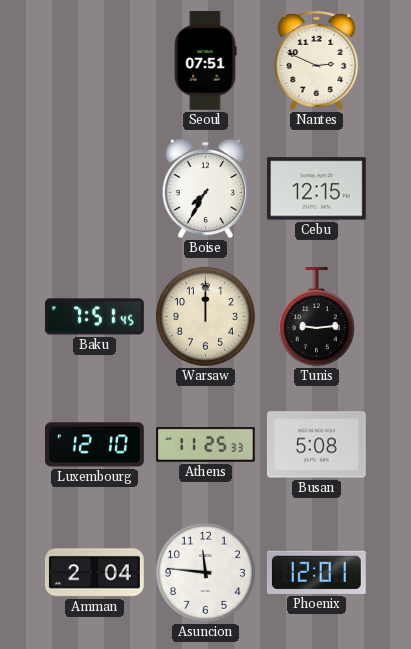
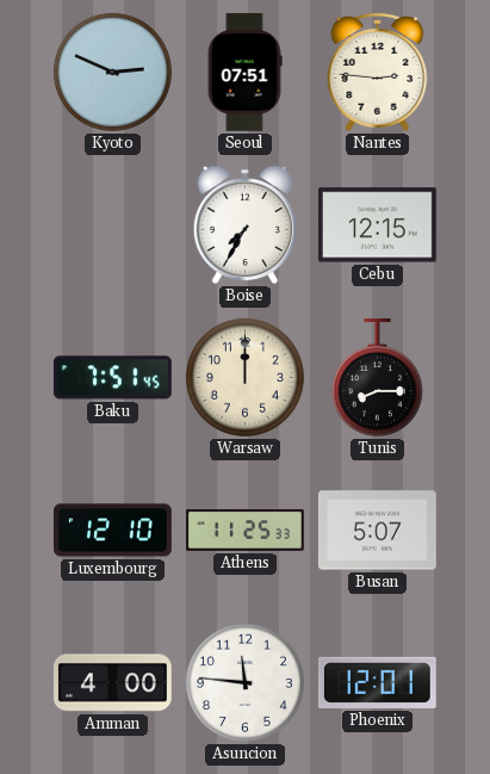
Kyoto: none -> 2:49 (112, 72)
Nantes: 2:49 -> 2:46 (378, 72)
Tunis: 9:14 -> 8:15 (377, 378)
Busan: 5:08 -> 5:07 (378, 531)
Amman: 2:04 -> 4:00 (112, 683)
